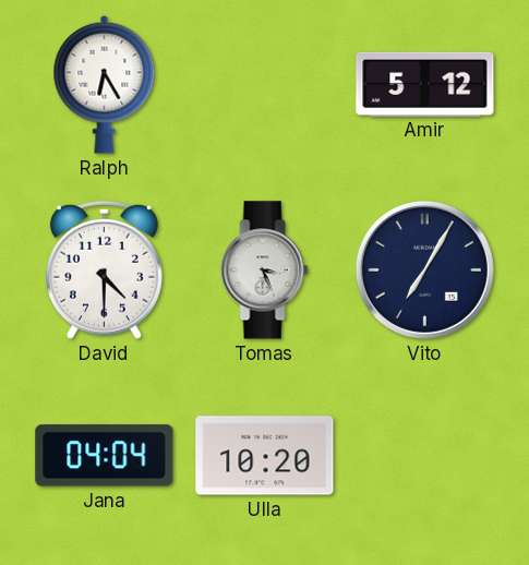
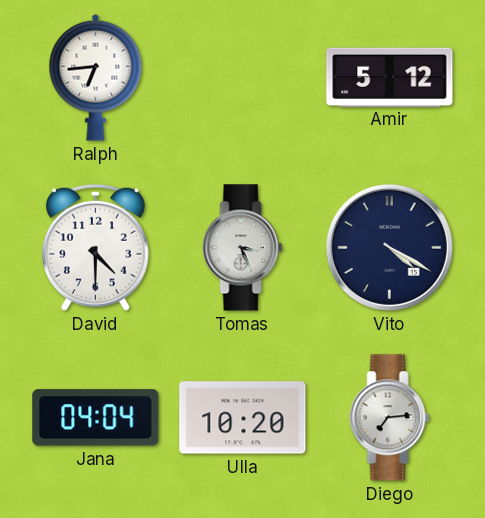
Ralph: 6:25 -> 6:44 (96, 77)
Vito: 7:05 -> 4:20 (389, 247)
Diego: none -> 7:14 (390, 418)
